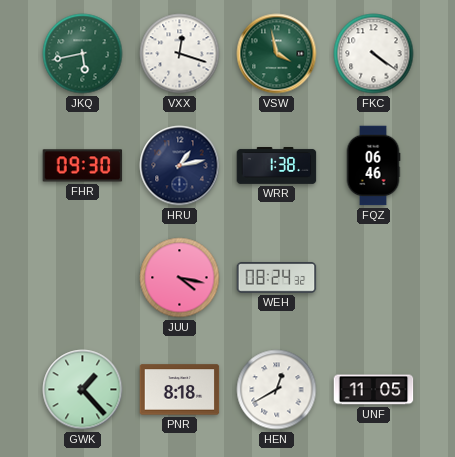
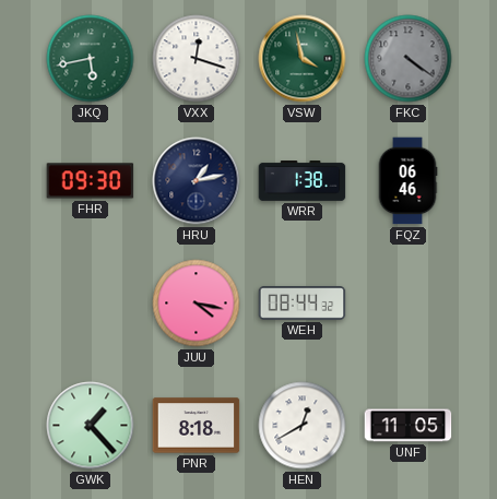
FKC dial: white -> grey (409, 59)
WEH: 08:24 -> 08:44 (303, 304)
